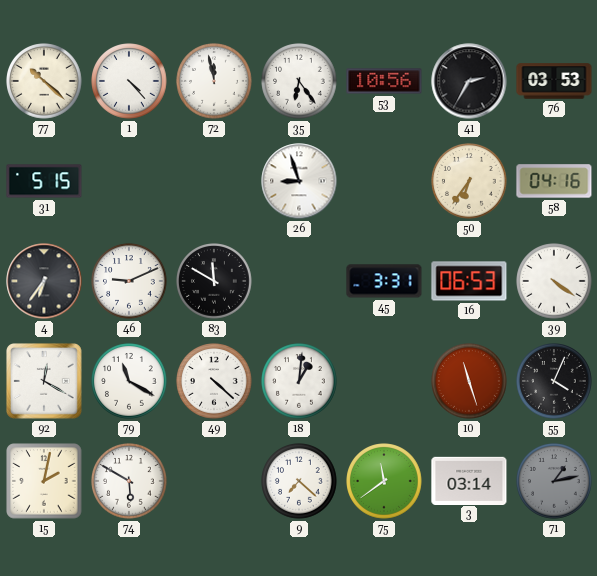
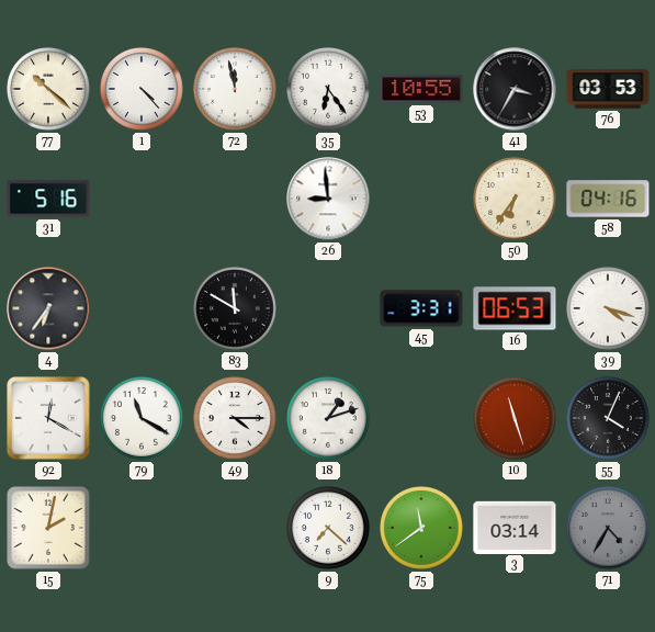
53: 10:56 -> 10:55 (421, 89)
41: 2:35 -> 3:35 (515, 89)
31: 5:15 -> 5:16 (48, 199)
26: 8:57 -> 8:59 (328, 199)
46: 9:11 -> none (129, 281)
39: 4:21 -> 4:18 (608, 308)
49: 4:22 -> 4:15 (235, 418)
18: 1:01 -> 1:12 (328, 418)
74: 5:50 -> none (129, 481)
71: 1:13 -> 4:35 (608, 528)
